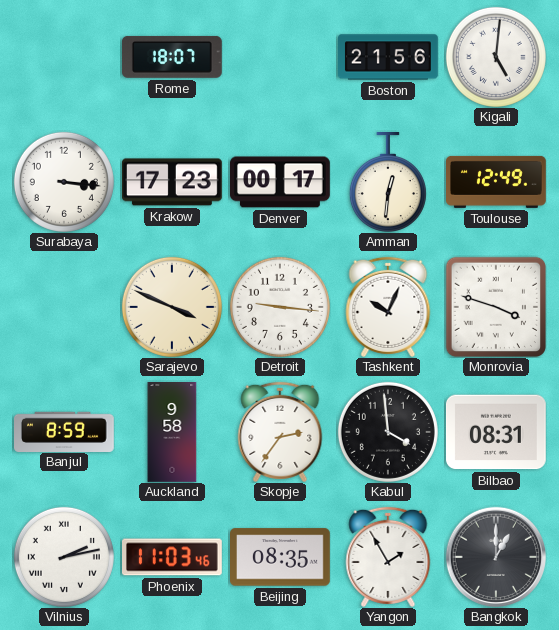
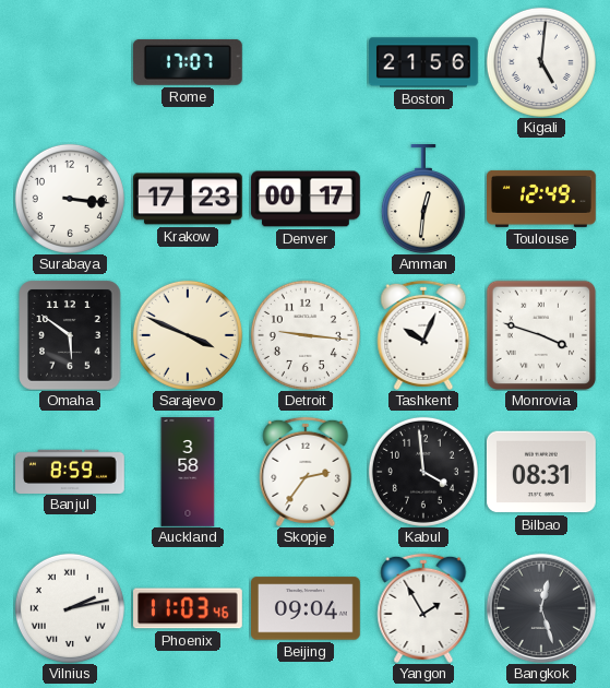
Rome: 18:07 -> 17:07 (188, 62)
Omaha: none -> 5:51 (71, 335)
Auckland: 9:58 -> 3:58 (188, 473)
Beijing: 08:35 -> 09:04 (307, 608)
Bangkok: 1:00 -> 12:27 (541, 608)
